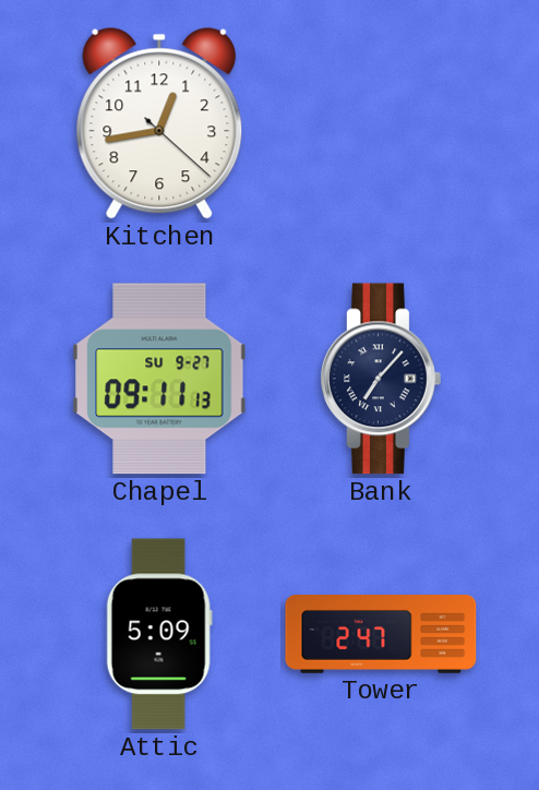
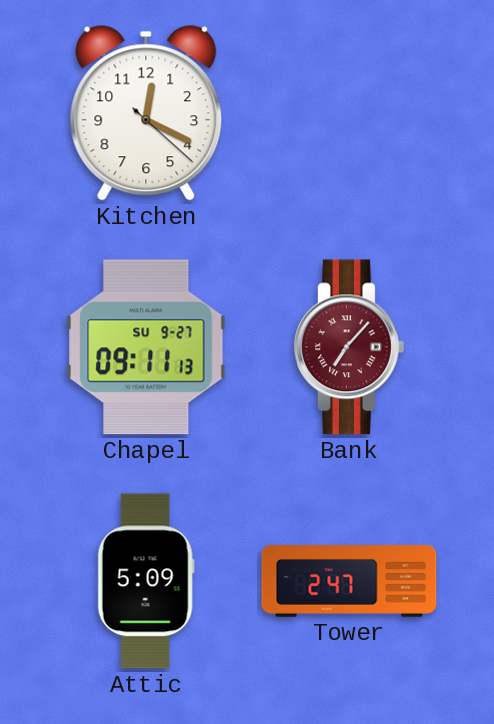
Kitchen: 12:43 -> 12:19 (146, 113)
Bank dial: navy -> burgundy (349, 347)
